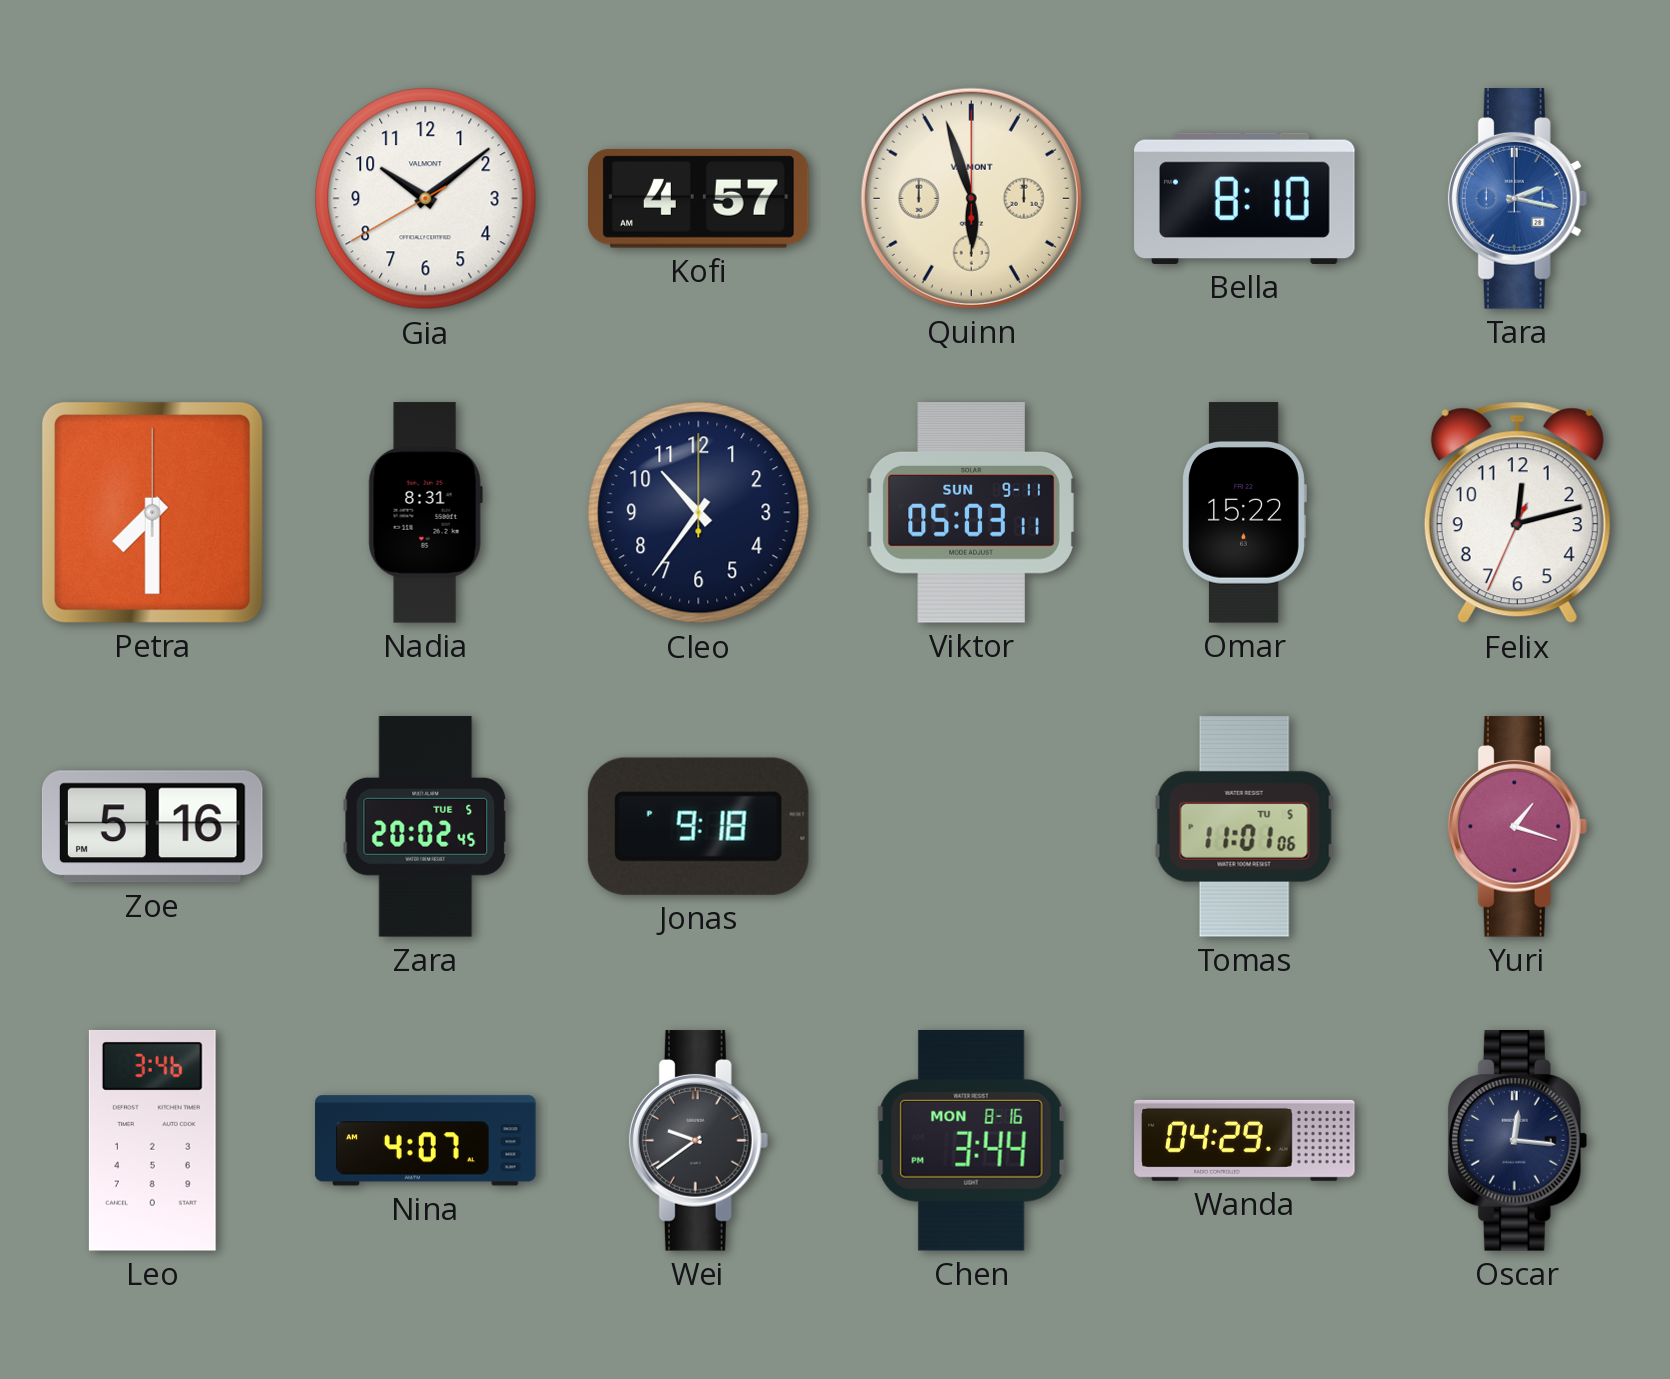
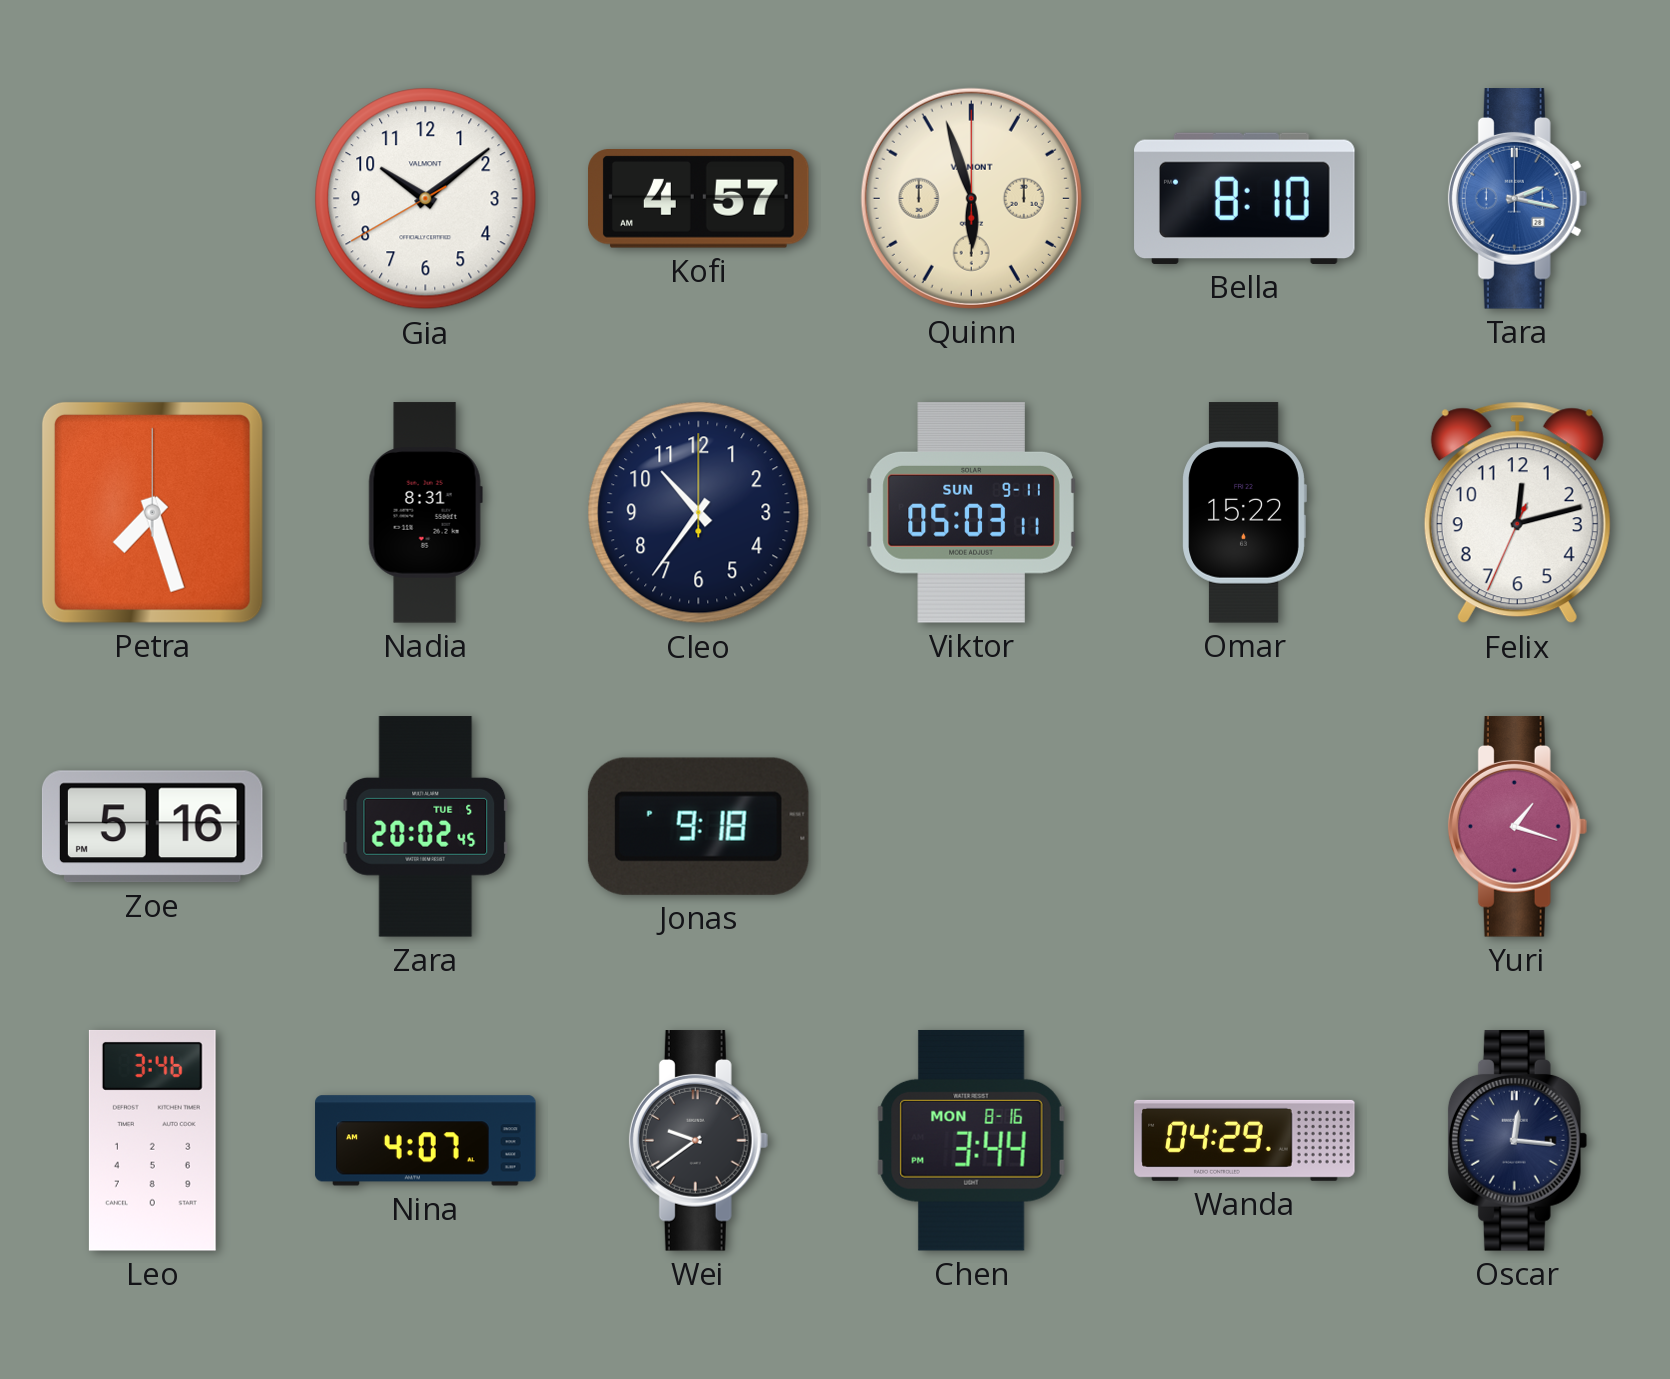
Petra: 7:30 -> 7:27 (152, 512)
Tomas: 11:01 -> none (1244, 827)
